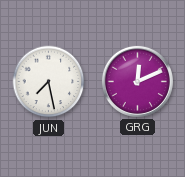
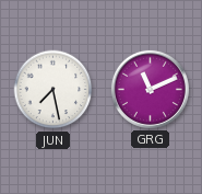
GRG: 12:11 -> 11:11 (150, 89)
